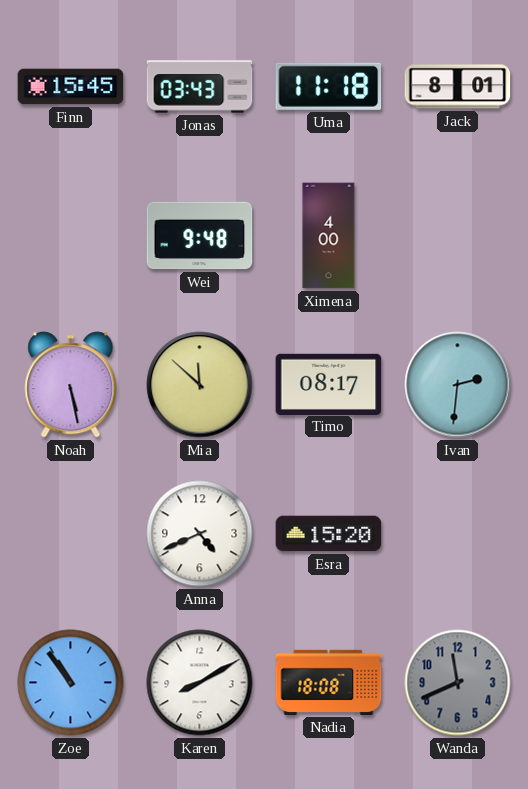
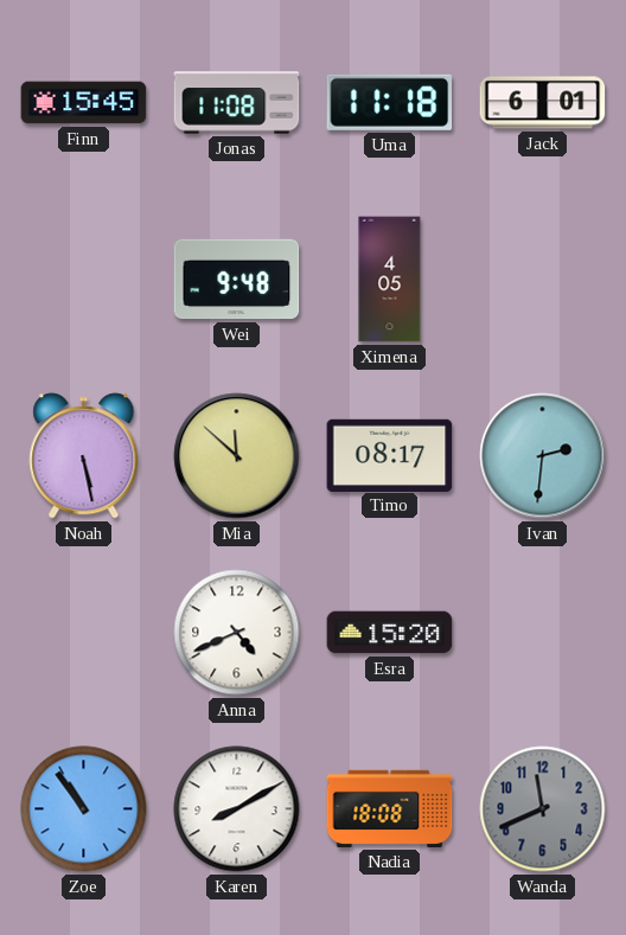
Jonas: 03:43 -> 11:08 (237, 103)
Jack: 8:01 -> 6:01 (543, 103)
Ximena: 4:00 -> 4:05 (390, 280)
